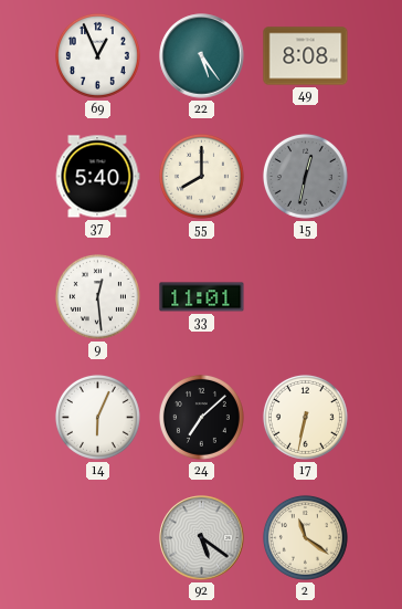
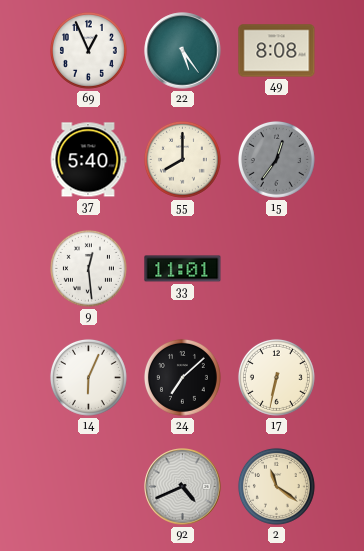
15: 12:32 -> 12:36 (276, 159)
92: 5:21 -> 4:41 (183, 487)
